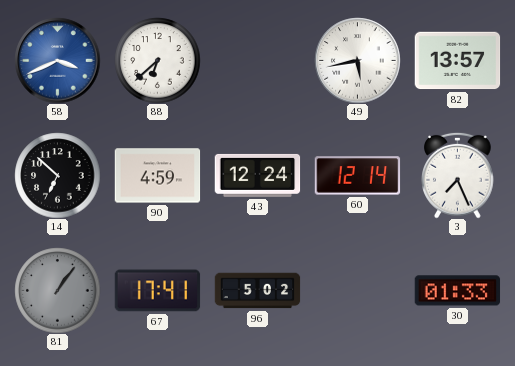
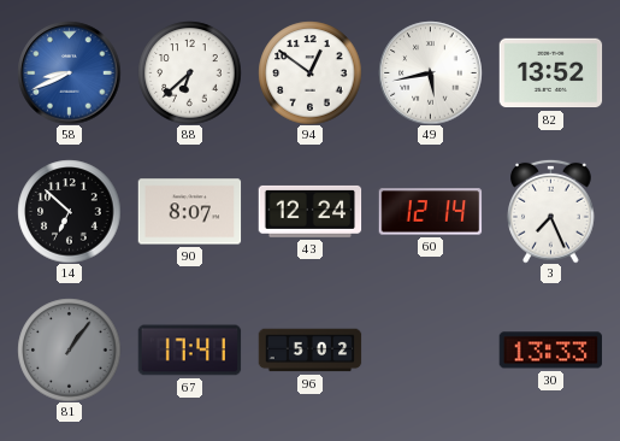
58: 3:41 -> 8:41 (69, 72)
94: none -> 12:51 (309, 72)
82: 13:57 -> 13:52 (550, 73)
90: 4:59 -> 8:07 (189, 212)
30: 01:33 -> 13:33 (550, 351)
